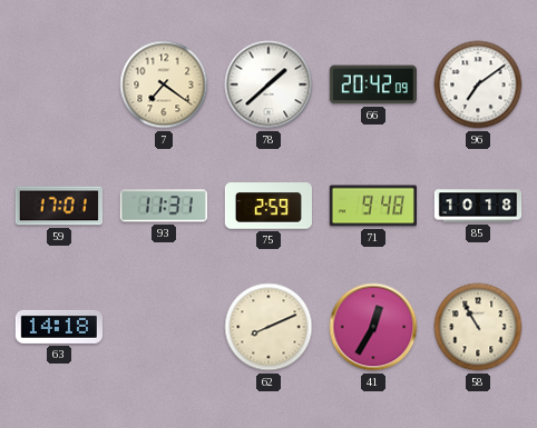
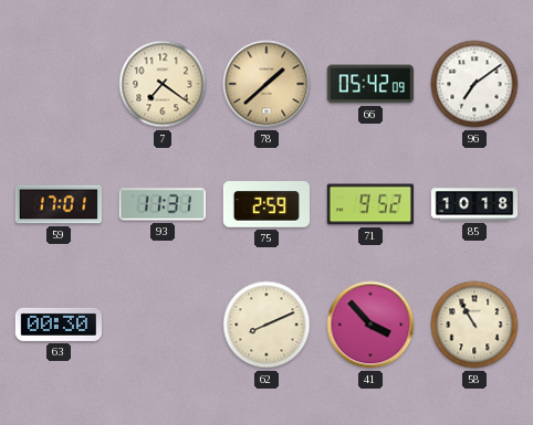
78 dial: white -> champagne (266, 84)
66: 20:42 -> 05:42 (369, 84)
71: 9:48 -> 9:52 (369, 204)
63: 14:18 -> 00:30 (58, 325)
41: 12:35 -> 3:53 (370, 325)
